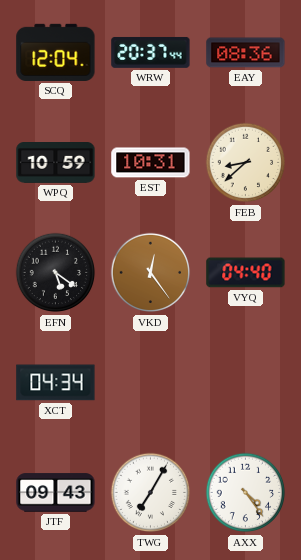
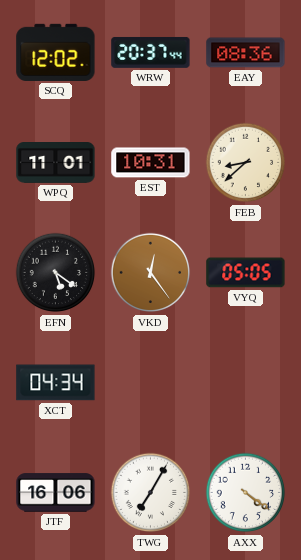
SCQ: 12:04 -> 12:02 (56, 52)
WPQ: 10:59 -> 11:01 (56, 163)
VYQ: 04:40 -> 05:05 (246, 273)
JTF: 09:43 -> 16:06 (56, 493)
AXX: 4:24 -> 4:21 (246, 493)
